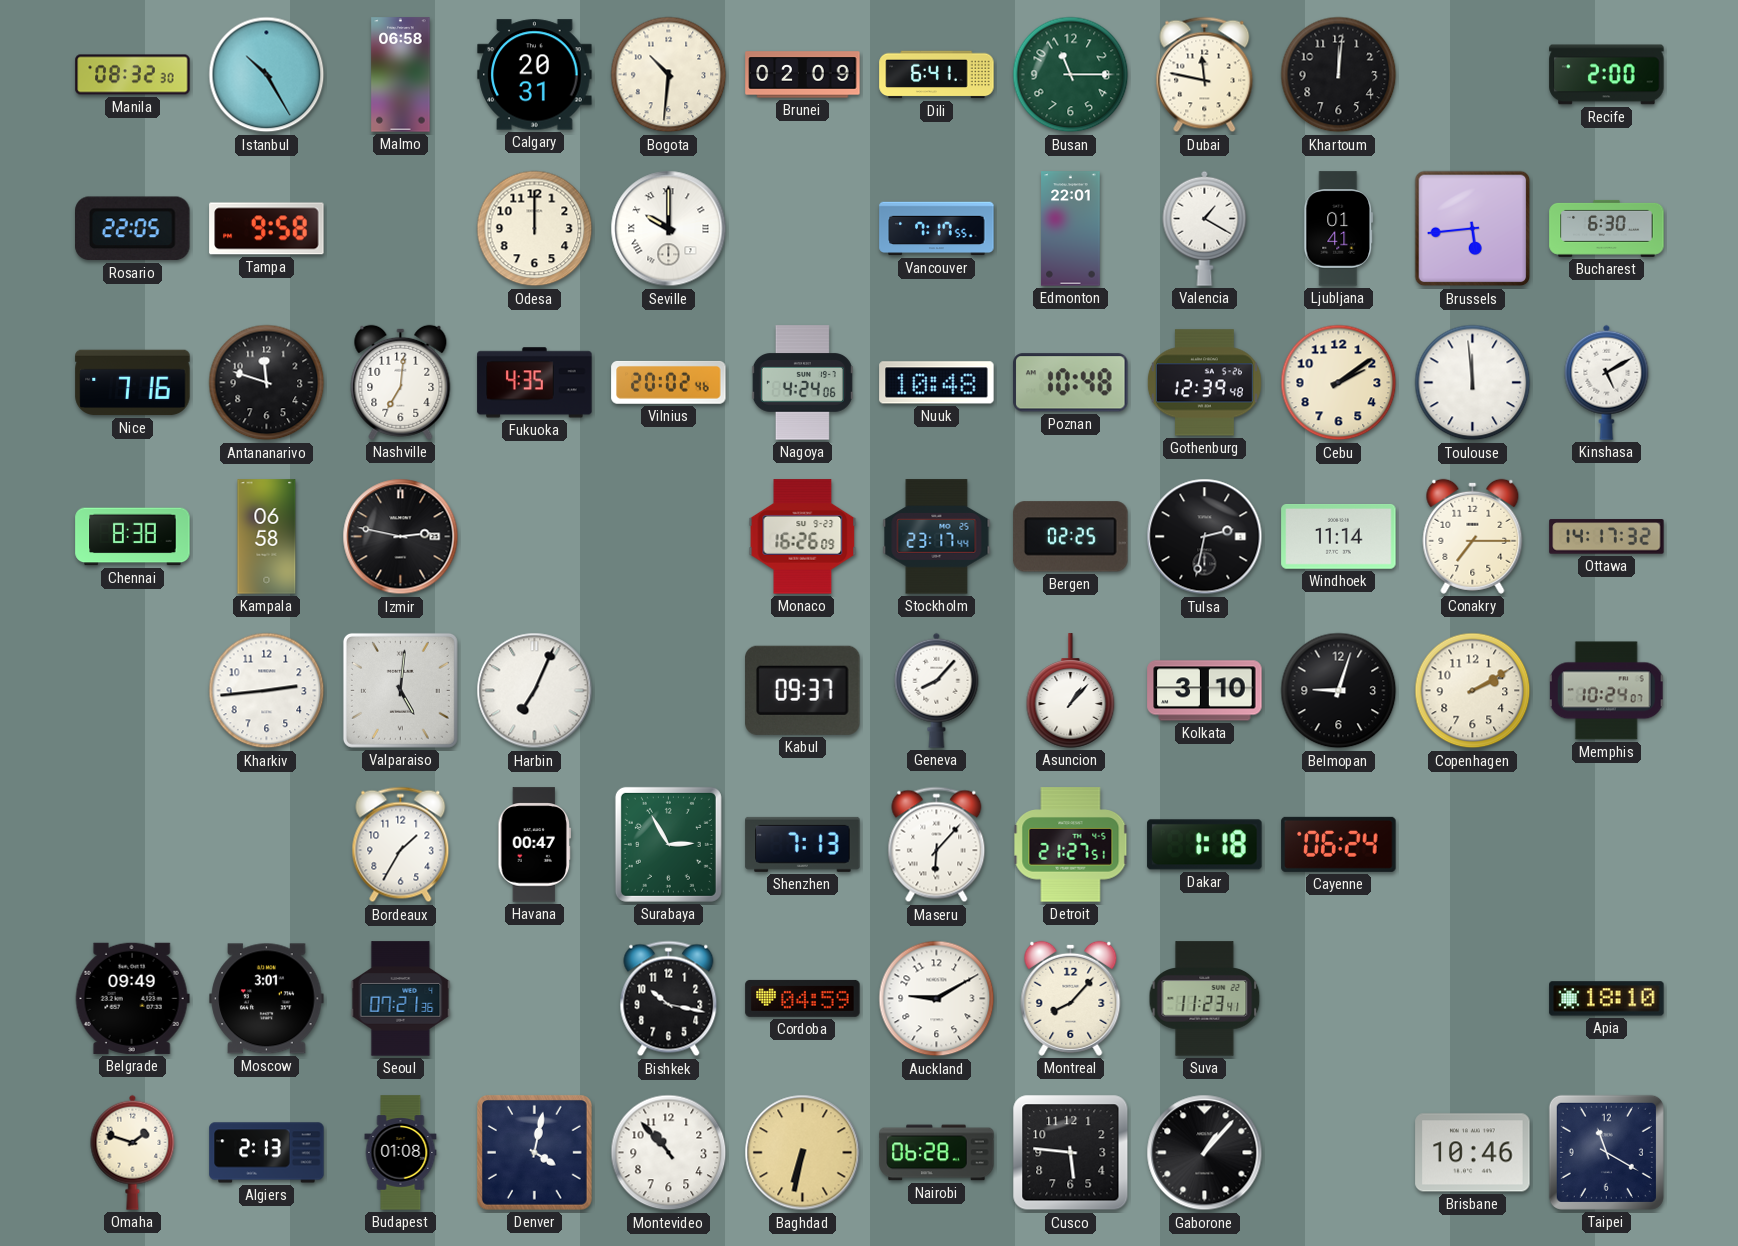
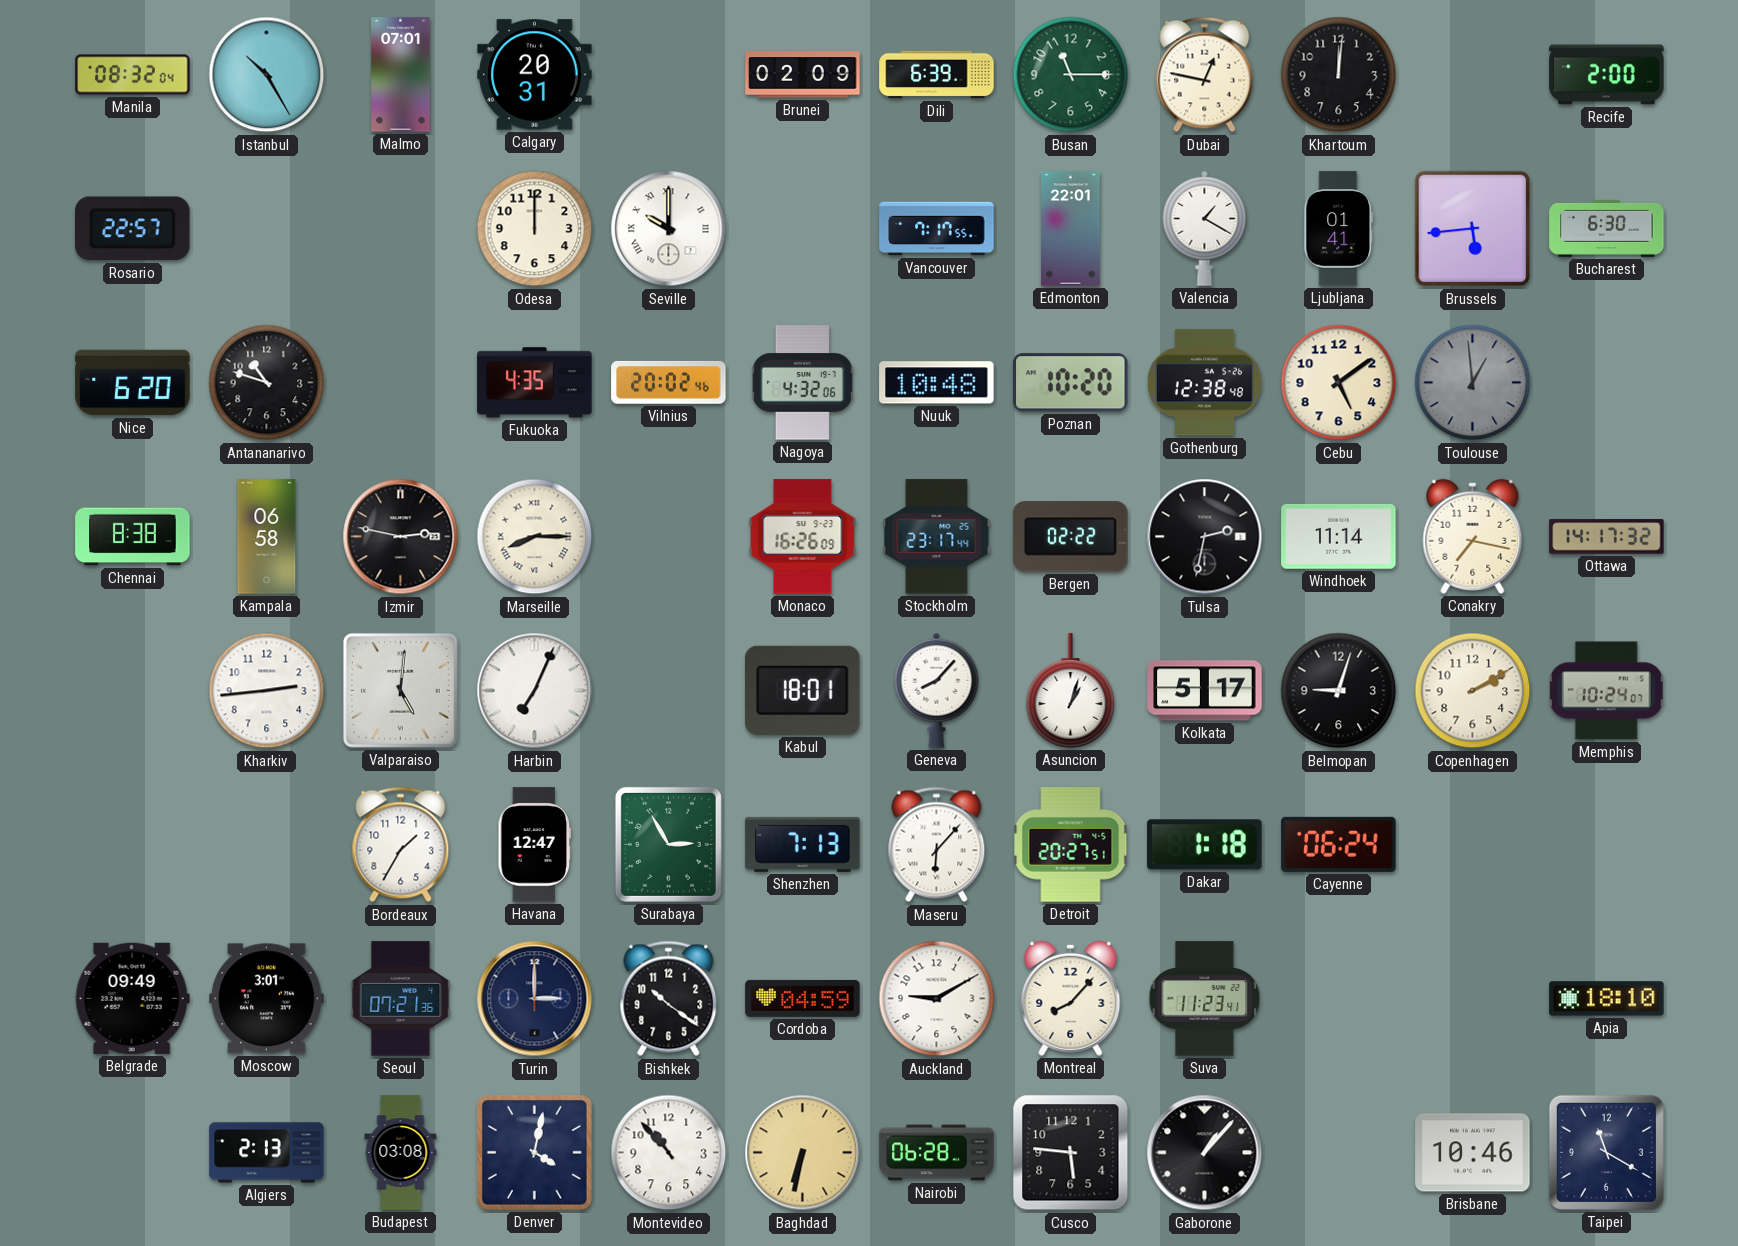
Manila: 08:32:30 -> 08:32:04 (133, 75)
Malmo: 06:58 -> 07:01 (401, 75)
Bogota: 10:31 -> none (669, 75)
Dili: 6:41 -> 6:39 (937, 75)
Dubai: 11:47 -> 12:47 (1205, 75)
Rosario: 22:05 -> 22:57 (133, 229)
Tampa: 9:58 -> none (267, 229)
Nice: 7:16 -> 6:20 (133, 383)
Antananarivo: 11:48 -> 10:48 (267, 383)
Nashville: 7:01 -> none (401, 382)
Nagoya: 4:24 -> 4:32 (802, 383)
Poznan: 10:48 -> 10:20 (1071, 383)
Gothenburg: 12:39 -> 12:38 (1204, 383)
Cebu: 2:09 -> 5:09 (1339, 383)
Toulouse: 11:59 -> 12:59 (1473, 383)
Toulouse dial: white -> grey (1473, 383)
Kinshasa: 5:10 -> none (1607, 382)
Marseille: none -> 8:15 (535, 537)
Bergen: 02:25 -> 02:22 (1071, 537)
Conakry: 7:15 -> 7:17 (1473, 536)
Kabul: 09:37 -> 18:01 (803, 690)
Asuncion: 1:07 -> 1:03 (1071, 691)
Kolkata: 3:10 -> 5:17 (1205, 691)
Havana: 00:47 -> 12:47 (534, 845)
Detroit: 21:27 -> 20:27 (1071, 845)
Turin: none -> 3:00 (535, 999)
Bishkek: 10:17 -> 10:21 (669, 999)
Omaha: 1:48 -> none (133, 1152)
Budapest: 01:08 -> 03:08 (401, 1153)
